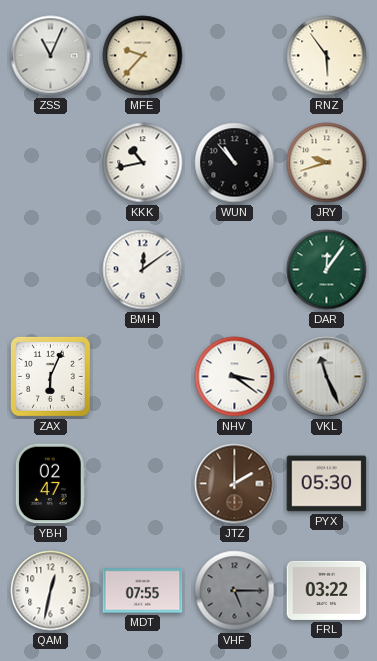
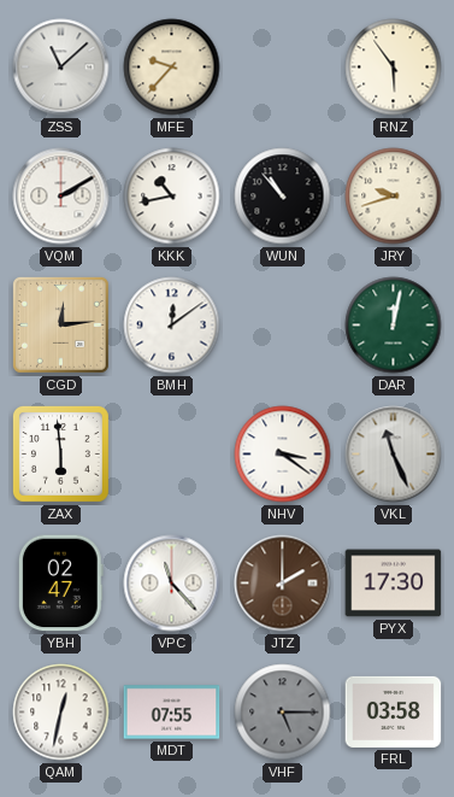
ZSS: 11:04 -> 11:08 (61, 68)
VQM: none -> 2:10 (61, 197)
CGD: none -> 12:14 (61, 326)
DAR: 12:06 -> 12:02 (394, 326)
ZAX: 6:04 -> 5:59 (60, 453)
VPC: none -> 11:23 (172, 584)
PYX: 05:30 -> 17:30 (394, 584)
FRL: 03:22 -> 03:58 (394, 711)
